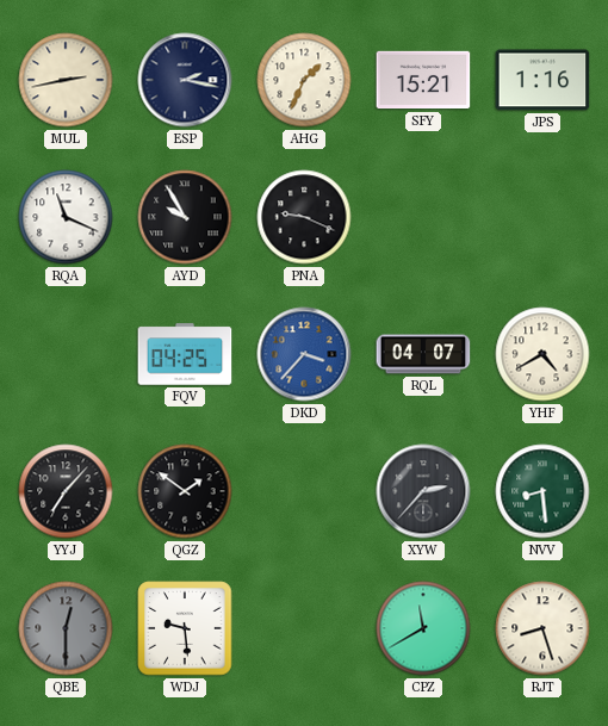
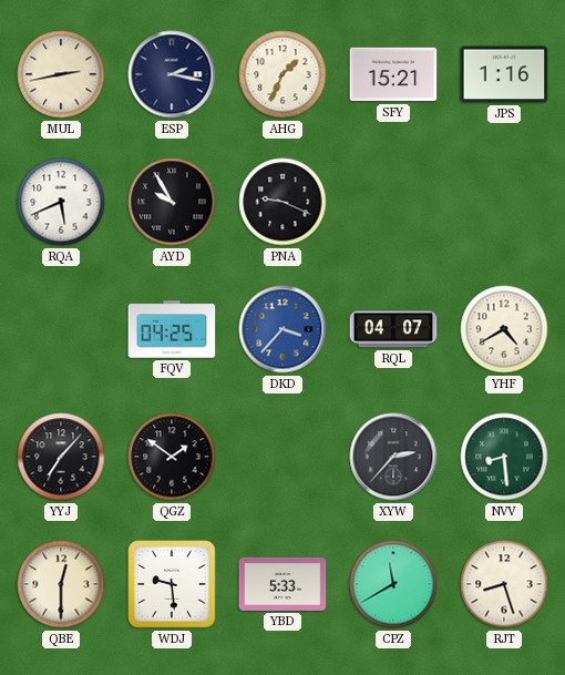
RQA: 11:19 -> 5:41 (61, 202)
QBE dial: grey -> cream (61, 584)
YBD: none -> 5:33 (282, 584)
